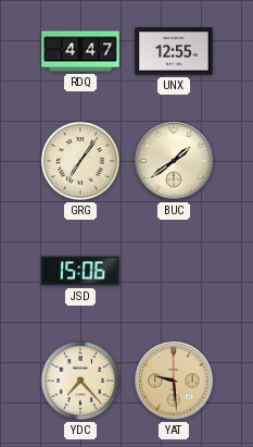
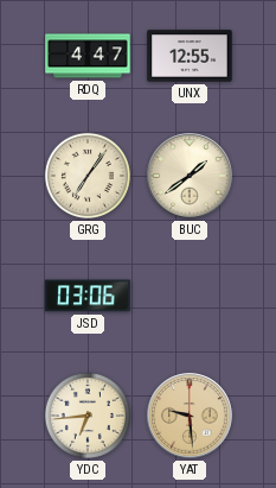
JSD: 15:06 -> 03:06 (88, 296)
YDC: 7:23 -> 6:44 (88, 416)
